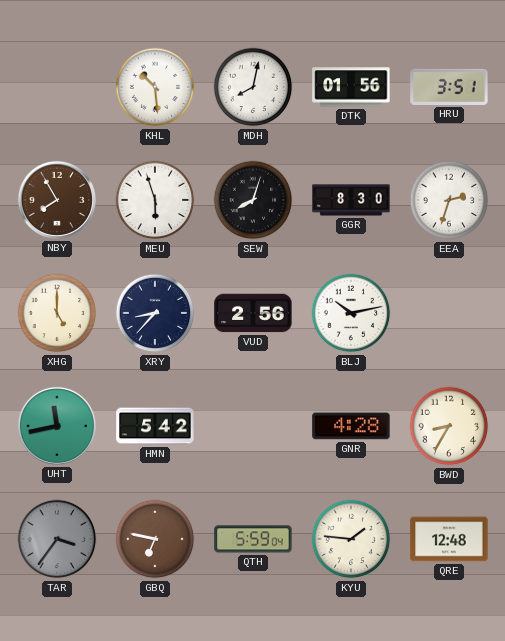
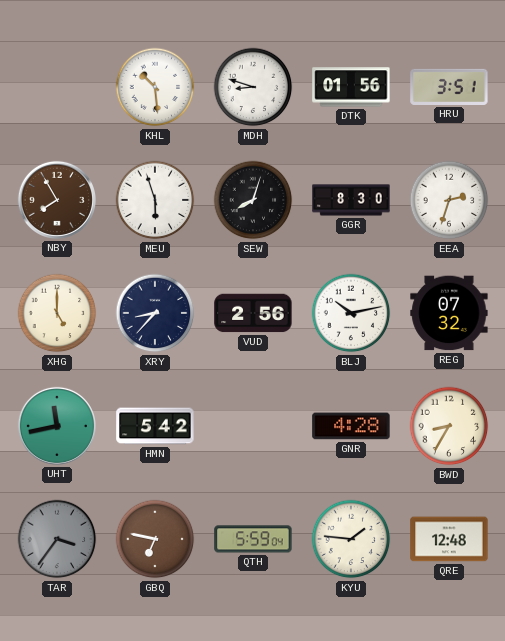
MDH: 8:02 -> 8:48 (253, 87)
REG: none -> 07:32 (449, 313)
